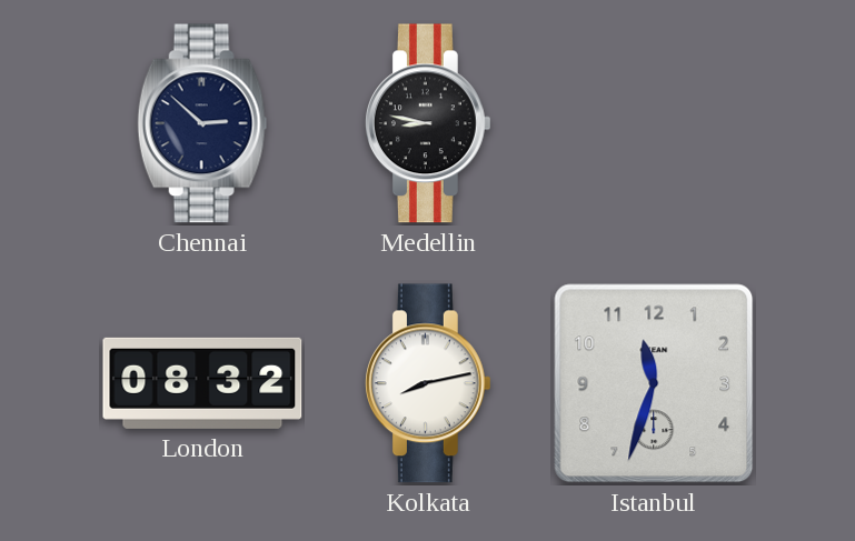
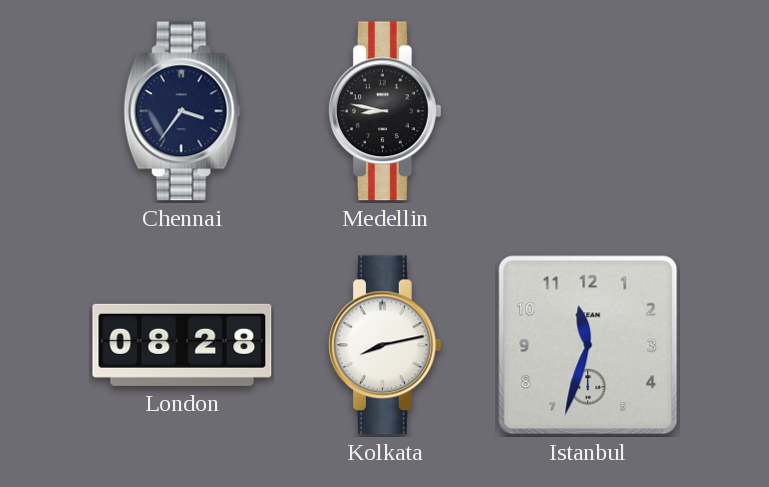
Chennai: 2:52 -> 3:36 (182, 111)
London: 08:32 -> 08:28 (182, 345)
